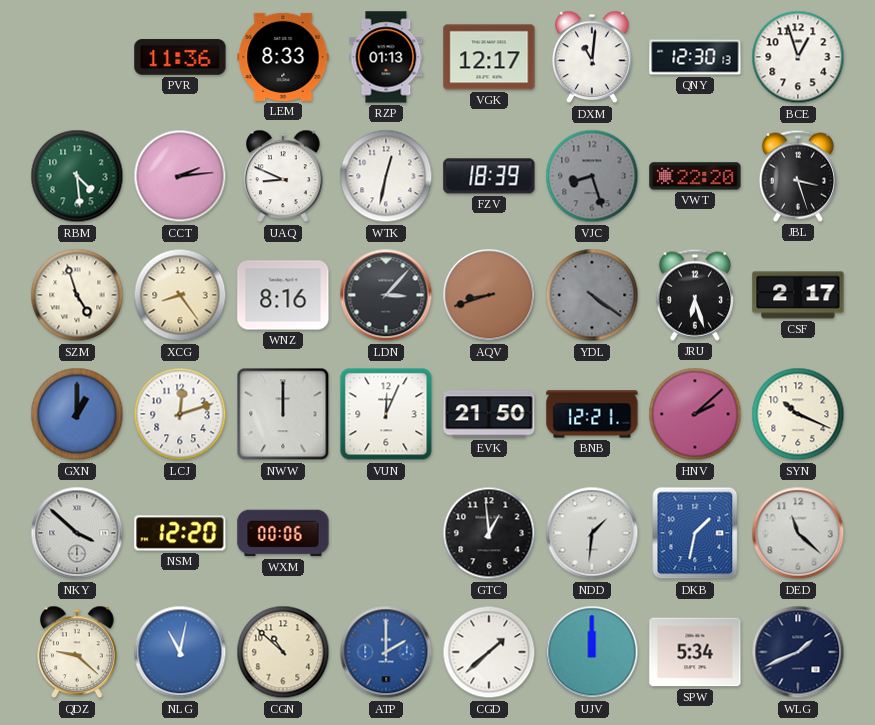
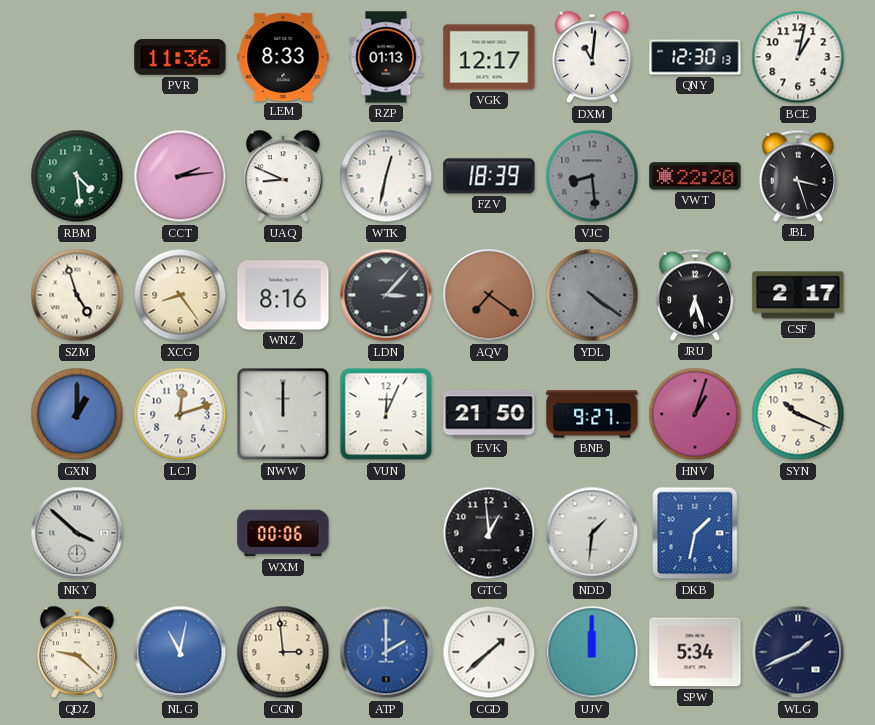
BCE: 12:57 -> 1:02 (798, 57)
VJC: 8:27 -> 8:29 (592, 176)
AQV: 8:42 -> 7:21 (489, 295)
BNB: 12:21 -> 9:27 (592, 414)
HNV: 2:08 -> 1:03 (695, 414)
NSM: 12:20 -> none (180, 533)
DED: 11:22 -> none (798, 533)
CGN: 10:52 -> 2:59 (283, 652)
